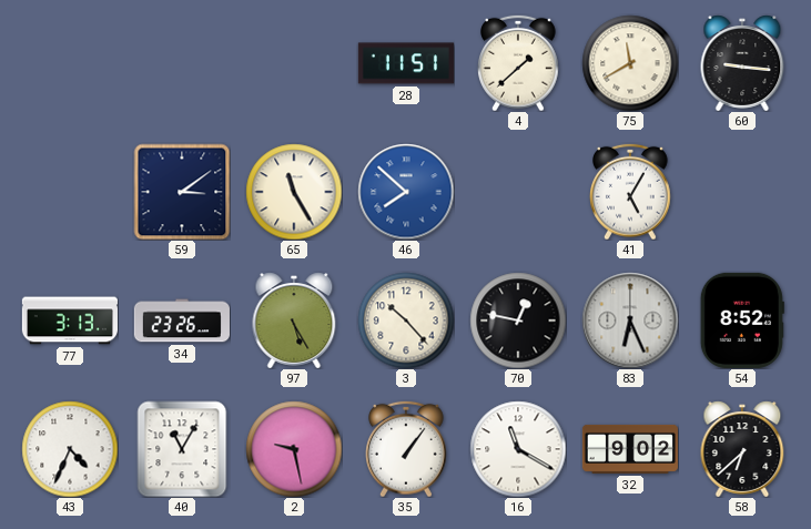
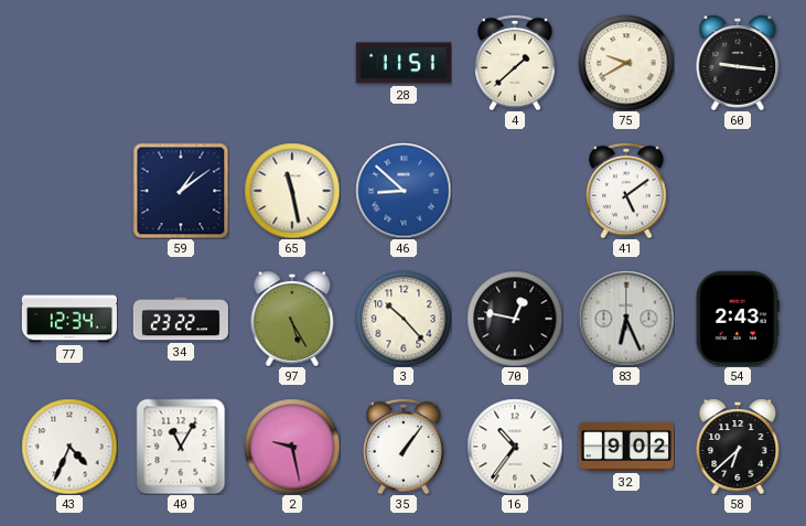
75: 11:40 -> 9:40 (626, 63)
59: 3:09 -> 1:09 (181, 191)
65: 11:25 -> 11:28 (292, 191)
46: 7:52 -> 8:52 (404, 191)
41: 5:05 -> 5:09 (627, 191)
77: 3:13 -> 12:34 (69, 319)
34: 23:26 -> 23:22 (181, 319)
54: 8:52 -> 2:43 (738, 319)
16: 11:20 -> 10:36 (515, 447)
